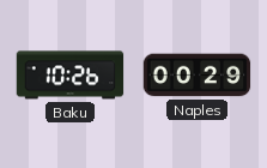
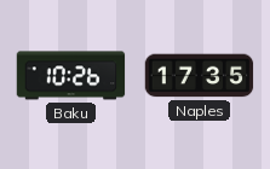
Naples: 00:29 -> 17:35 (200, 76)
